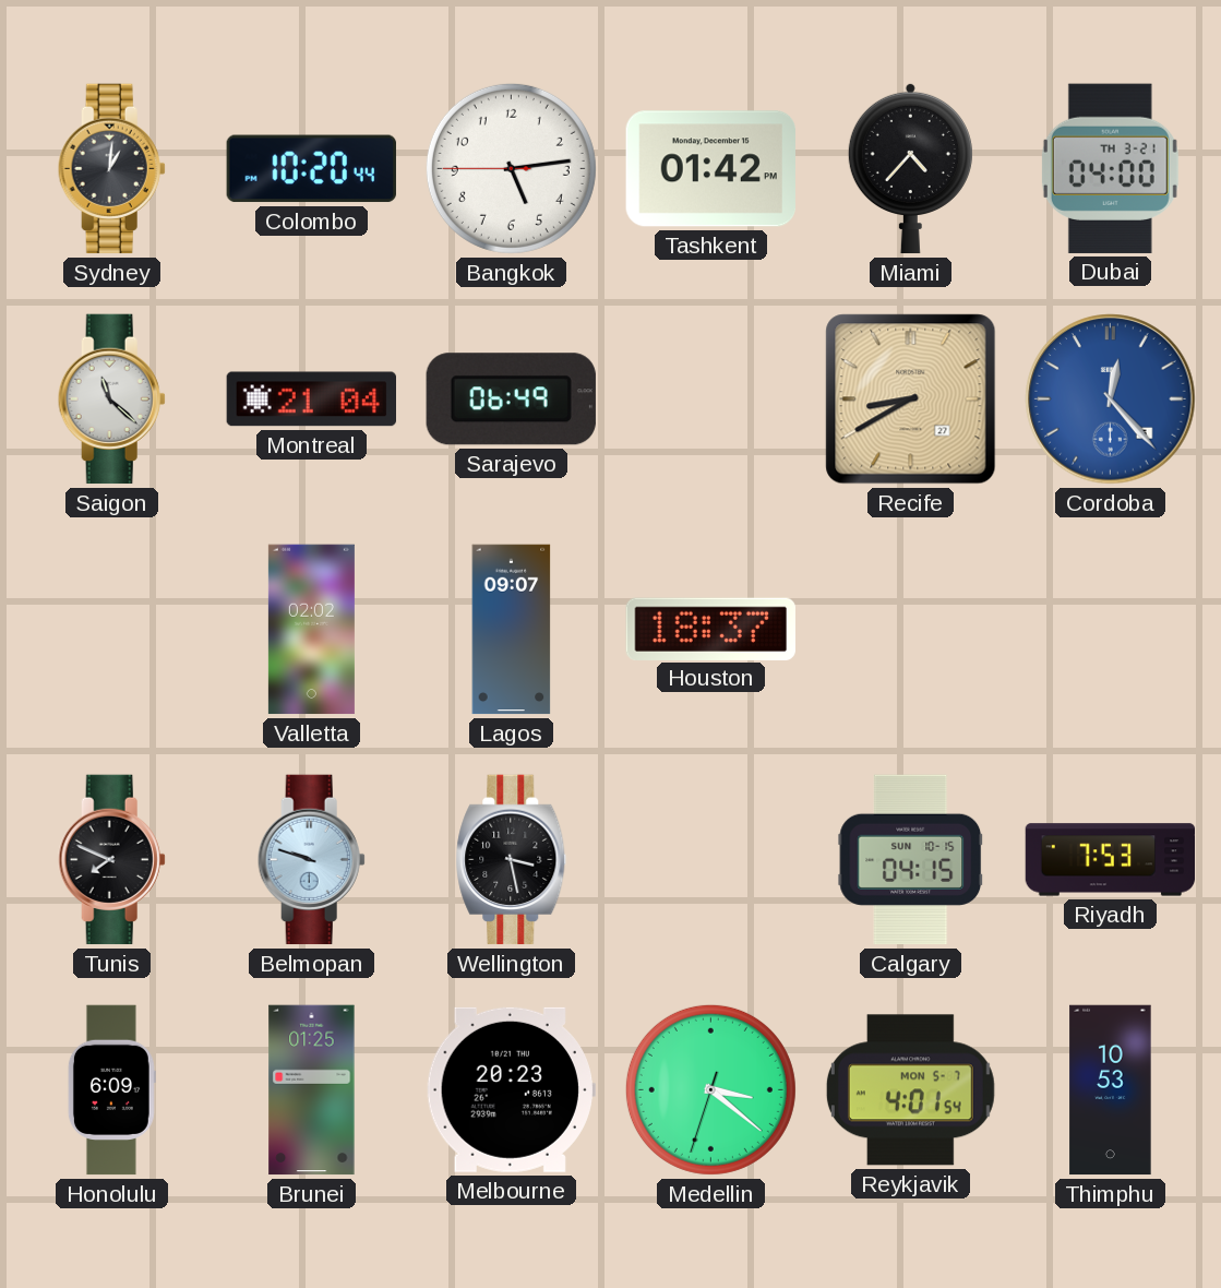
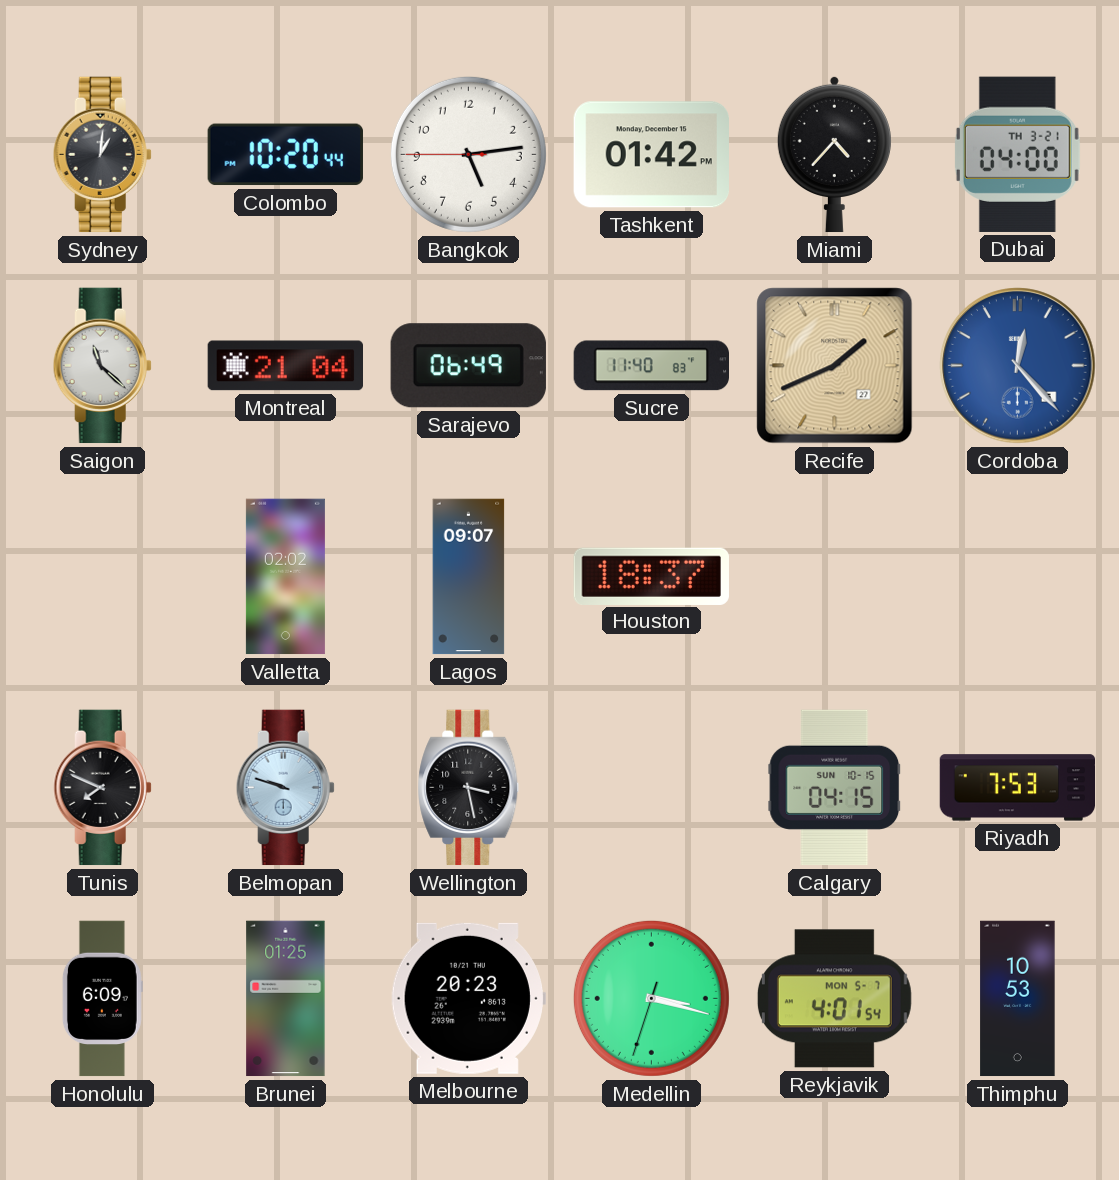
Sucre: none -> 11:40 (651, 366)
Recife: 8:40 -> 1:41 (835, 366)
Medellin: 3:21 -> 3:17 (651, 998)
